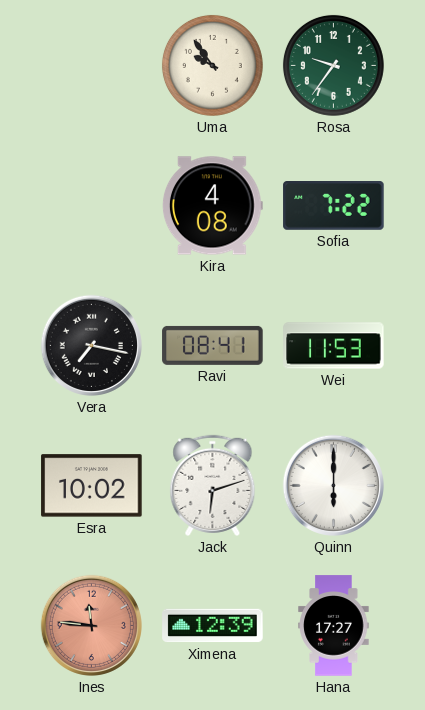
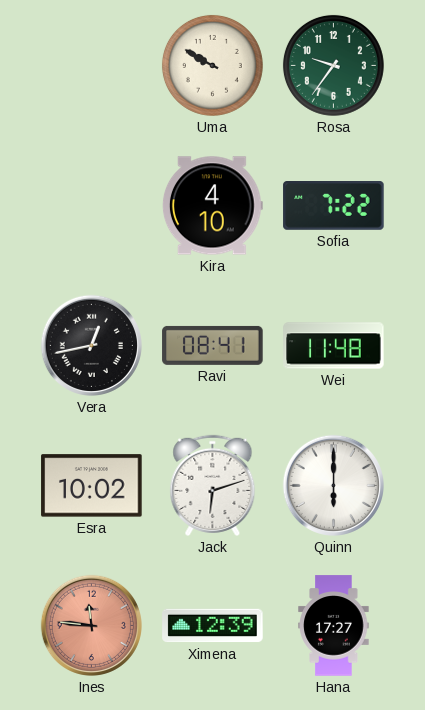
Uma: 9:54 -> 9:50 (212, 65)
Kira: 4:08 -> 4:10 (212, 206)
Vera: 7:17 -> 12:43 (91, 345)
Wei: 11:53 -> 11:48 (334, 346)
